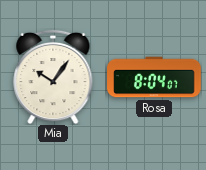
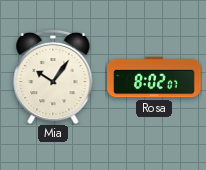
Rosa: 8:04 -> 8:02 (154, 77)
